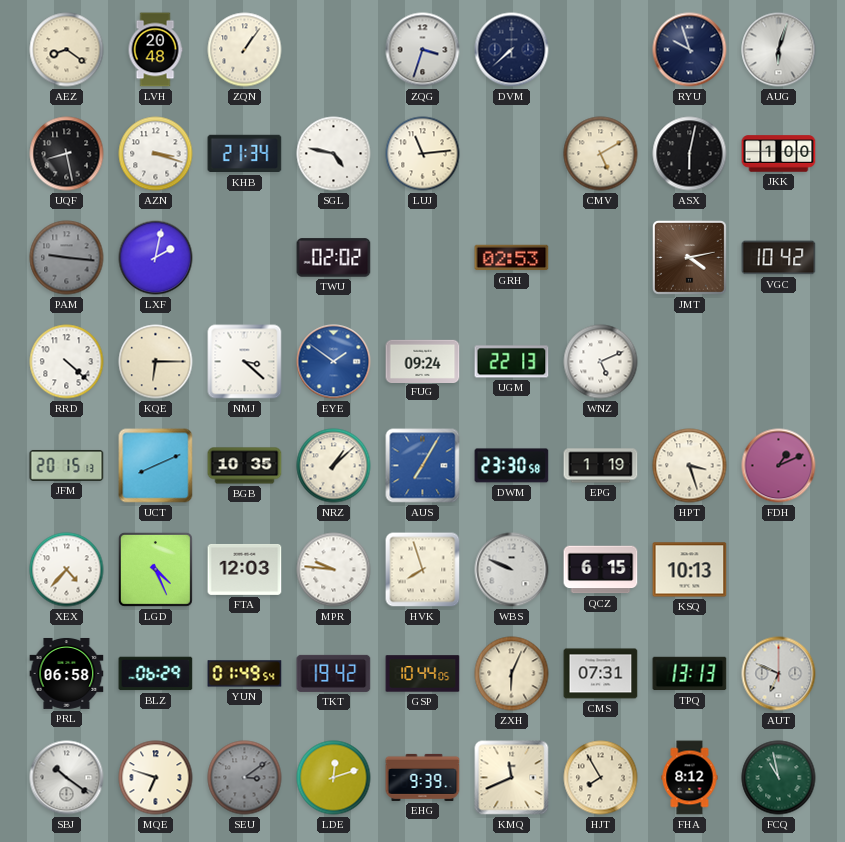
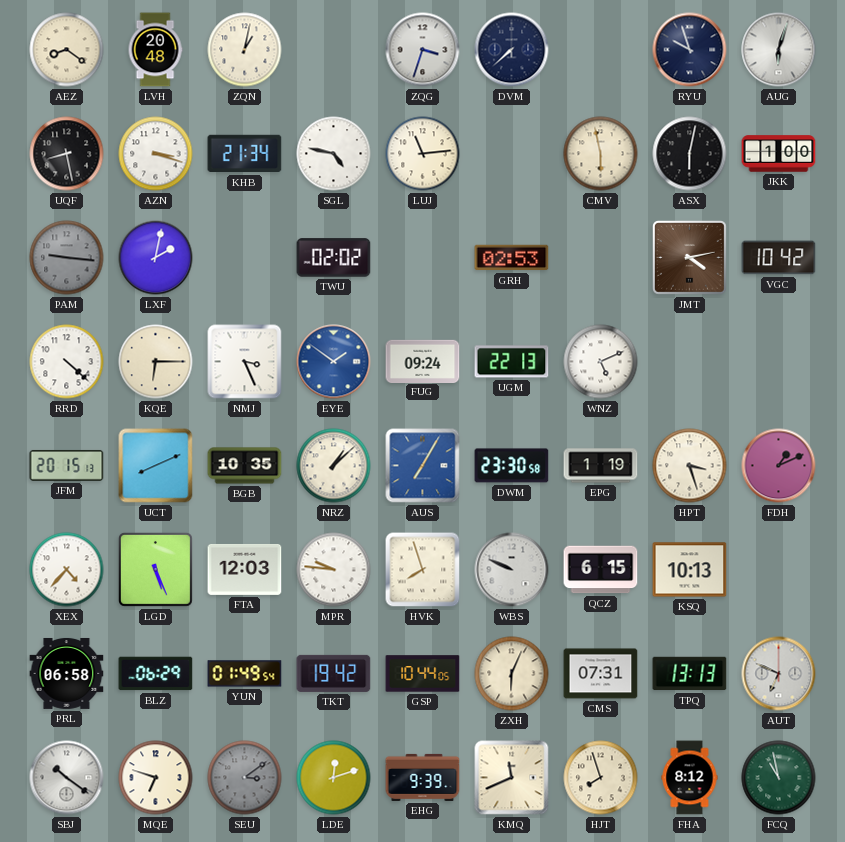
ZQN: 1:06 -> 1:02 (245, 50)
CMV: 5:10 -> 5:58 (601, 154)
NMJ: 3:22 -> 3:26 (245, 362)
LGD: 4:26 -> 5:26 (155, 569)
HJT: 7:55 -> 7:57 (601, 778)
